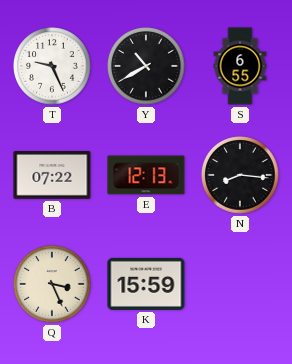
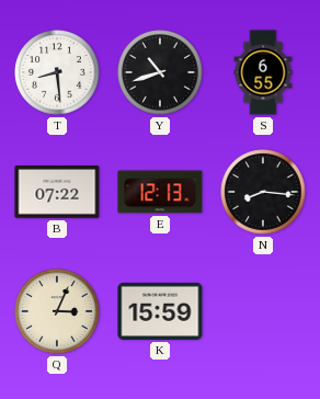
T: 9:26 -> 8:29 (57, 72)
Y: 10:40 -> 10:42 (160, 72)
Q: 3:26 -> 3:04 (57, 311)
